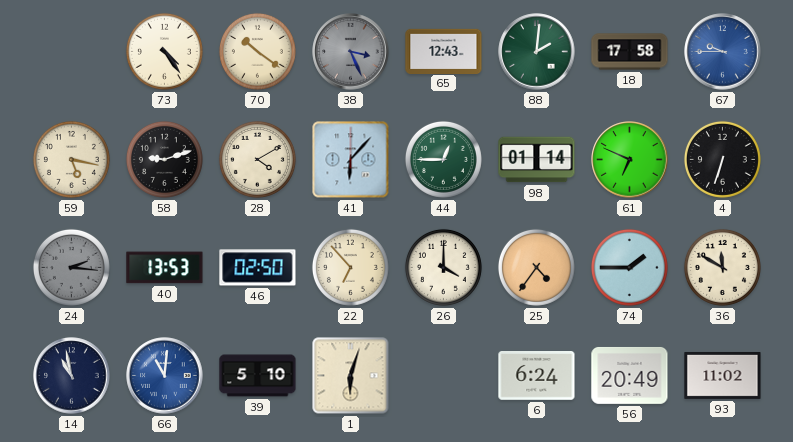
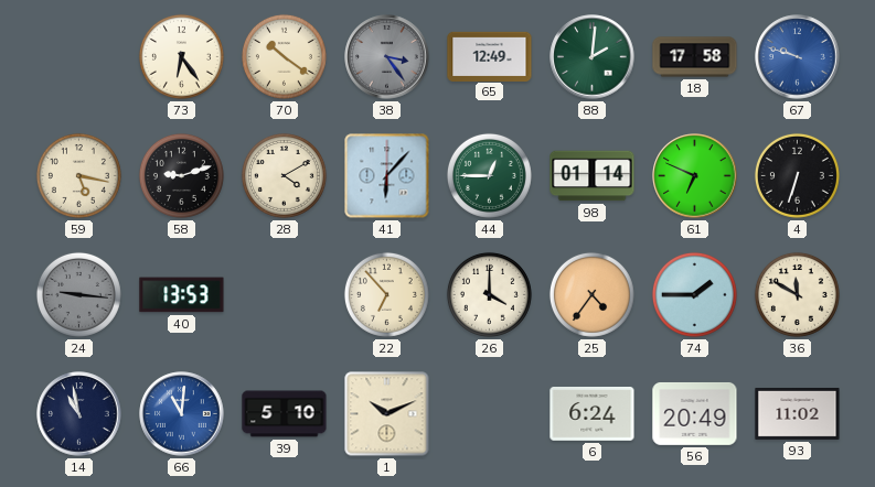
73: 4:24 -> 6:24 (181, 56)
38: 3:26 -> 3:24 (387, 57)
65: 12:43 -> 12:49 (490, 56)
67: 9:45 -> 9:48 (798, 57)
24: 2:16 -> 9:16 (78, 294)
46: 02:50 -> none (258, 268)
1: 6:03 -> 10:11 (387, 414)
